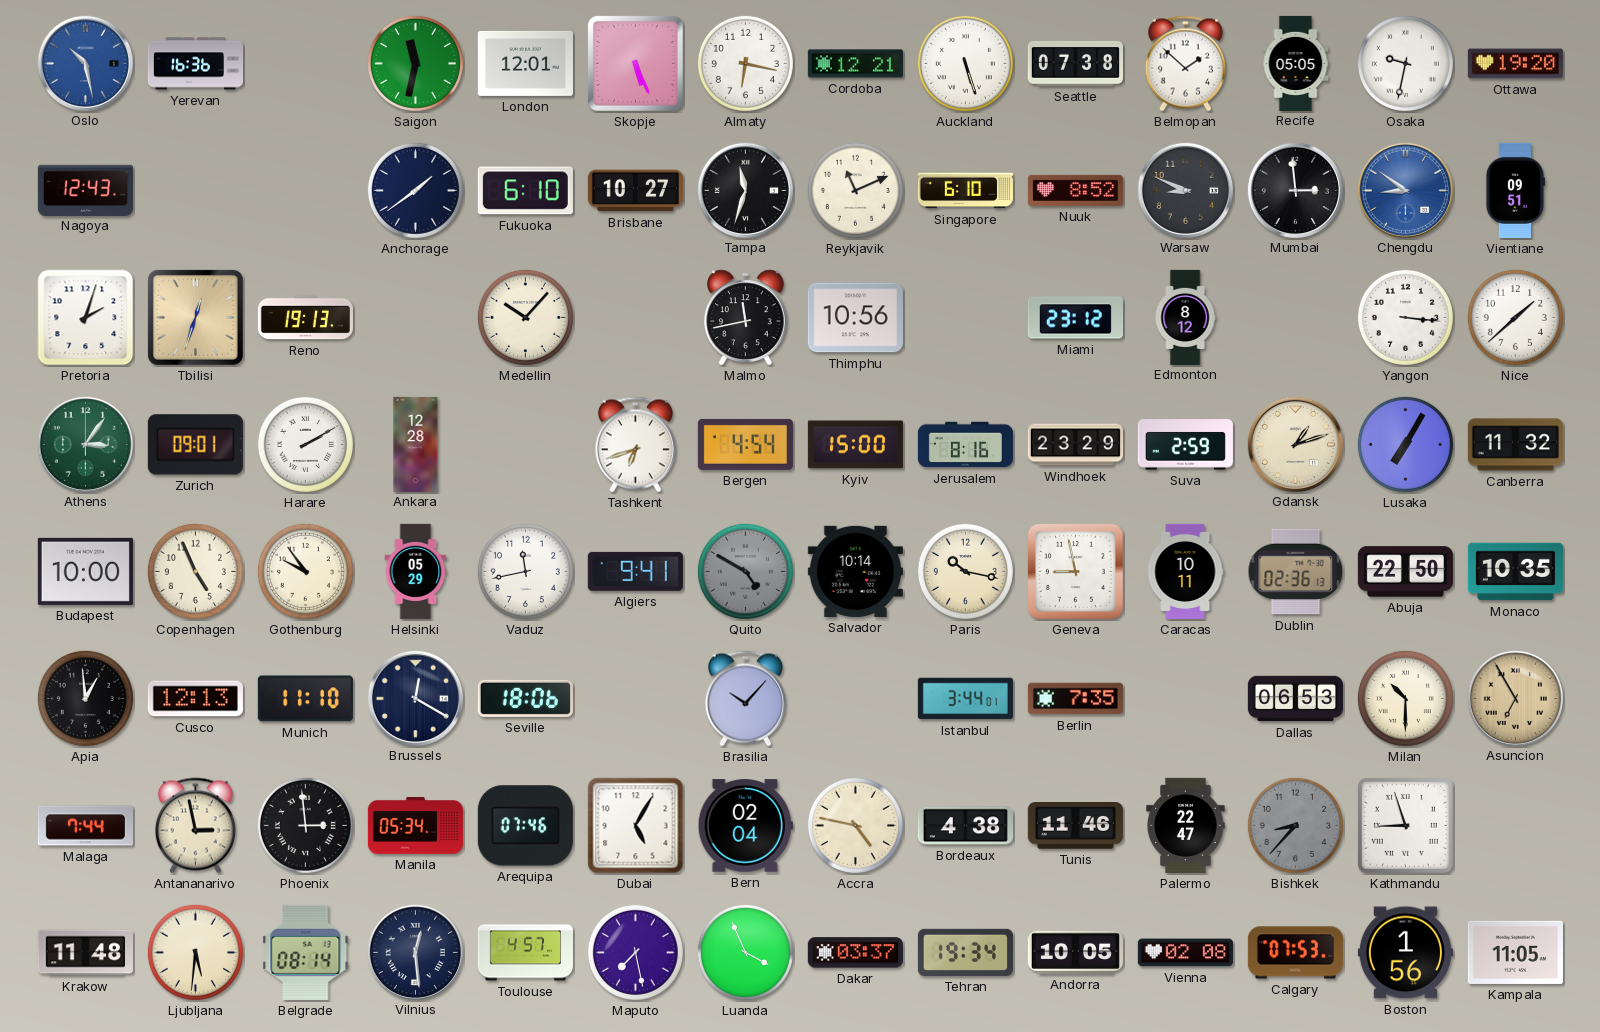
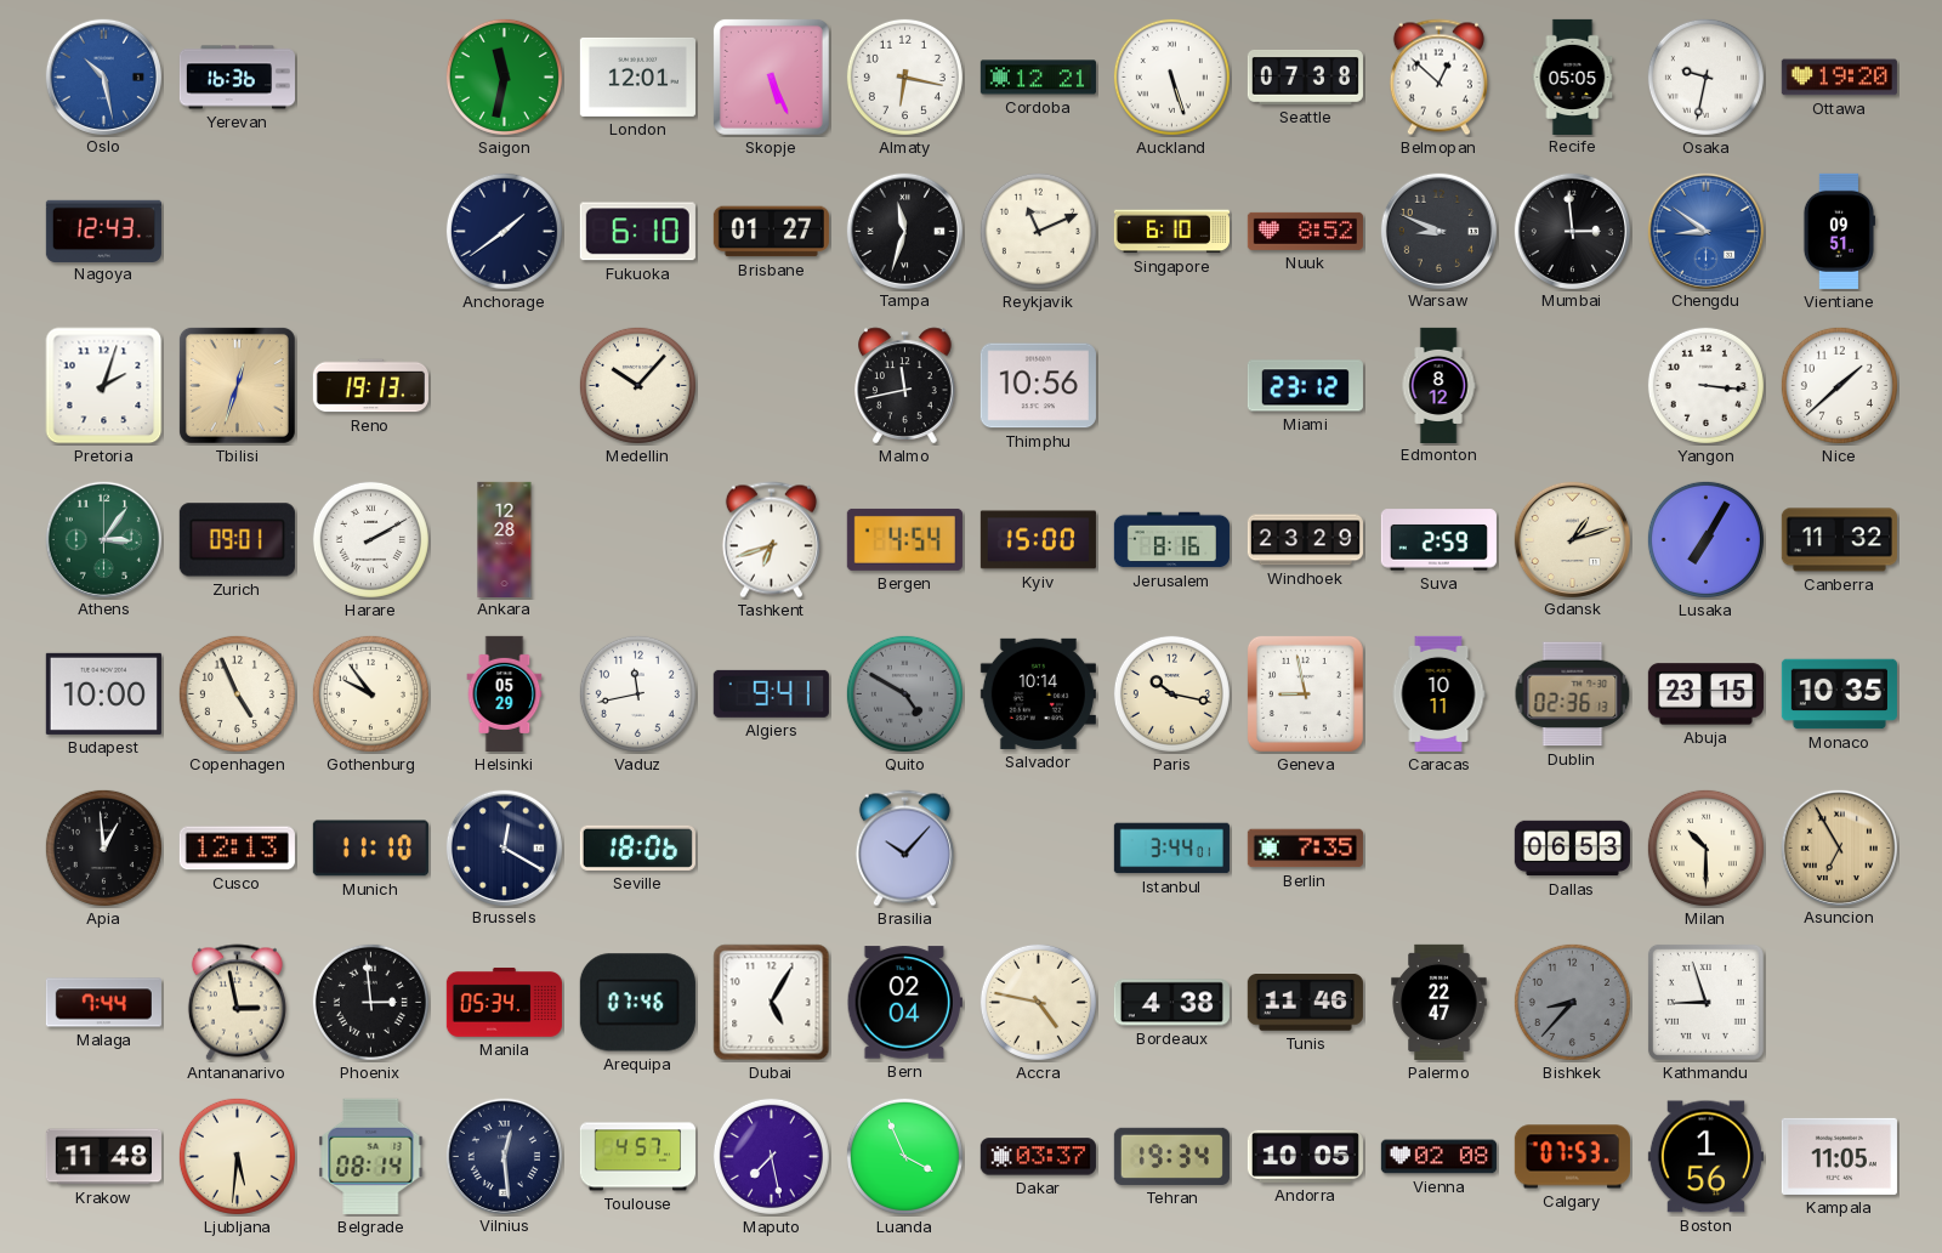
Belmopan: 1:52 -> 12:52 (1438, 78)
Brisbane: 10:27 -> 01:27 (771, 232)
Abuja: 22:50 -> 23:15 (1705, 694)
